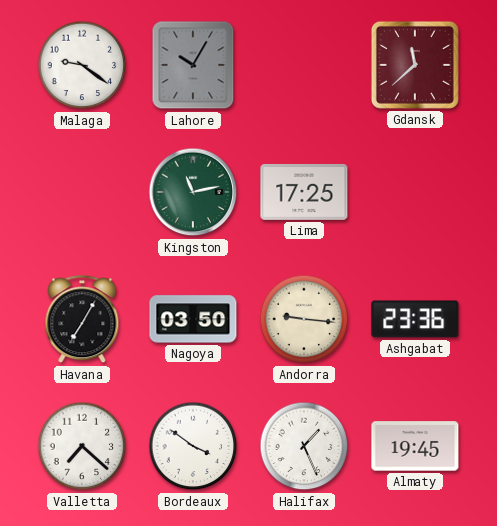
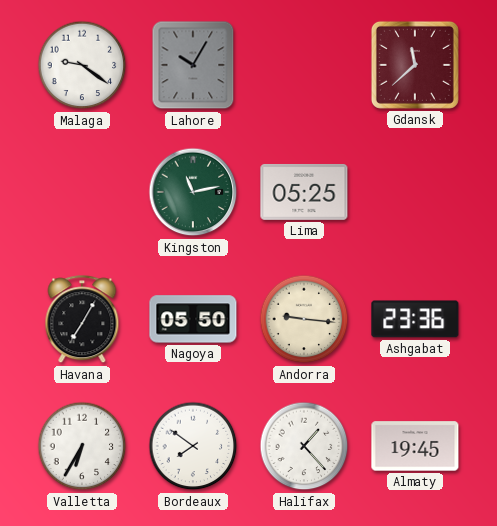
Lima: 17:25 -> 05:25 (304, 192)
Nagoya: 03:50 -> 05:50 (193, 319)
Valletta: 7:22 -> 6:35 (82, 446)
Bordeaux: 3:51 -> 7:51 (193, 446)
Halifax: 1:26 -> 1:23 (304, 446)
